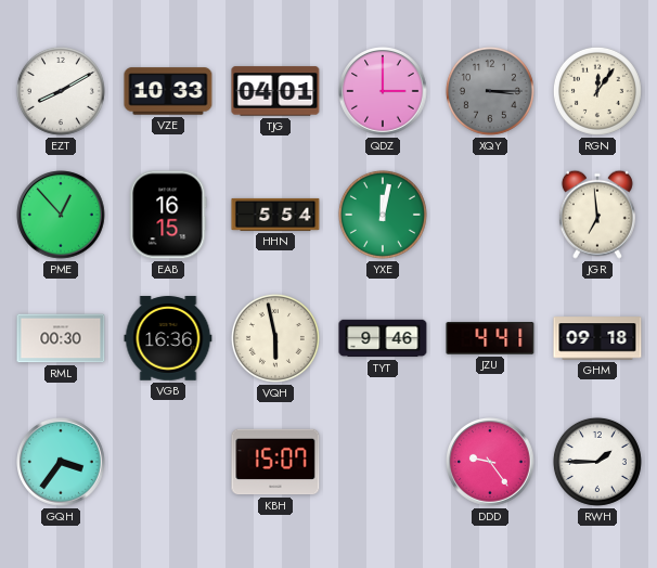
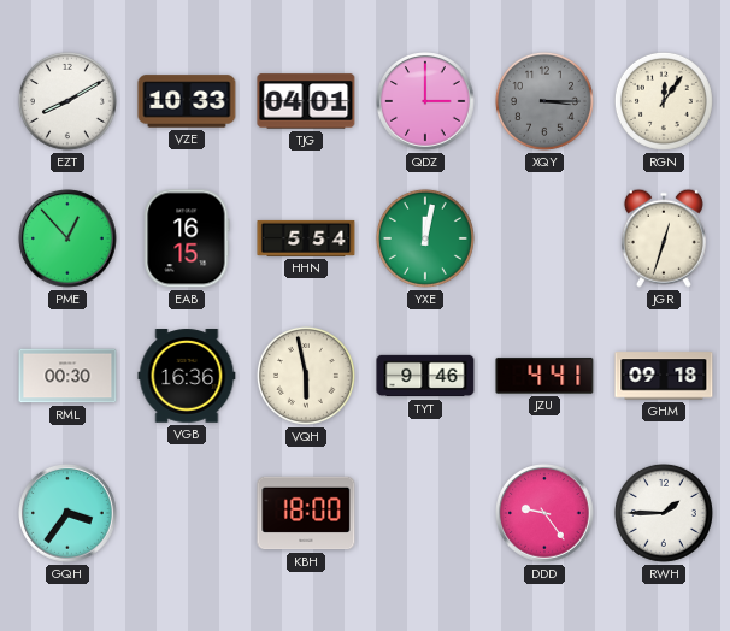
JGR: 6:59 -> 12:33 (664, 238)
KBH: 15:07 -> 18:00 (306, 513)
